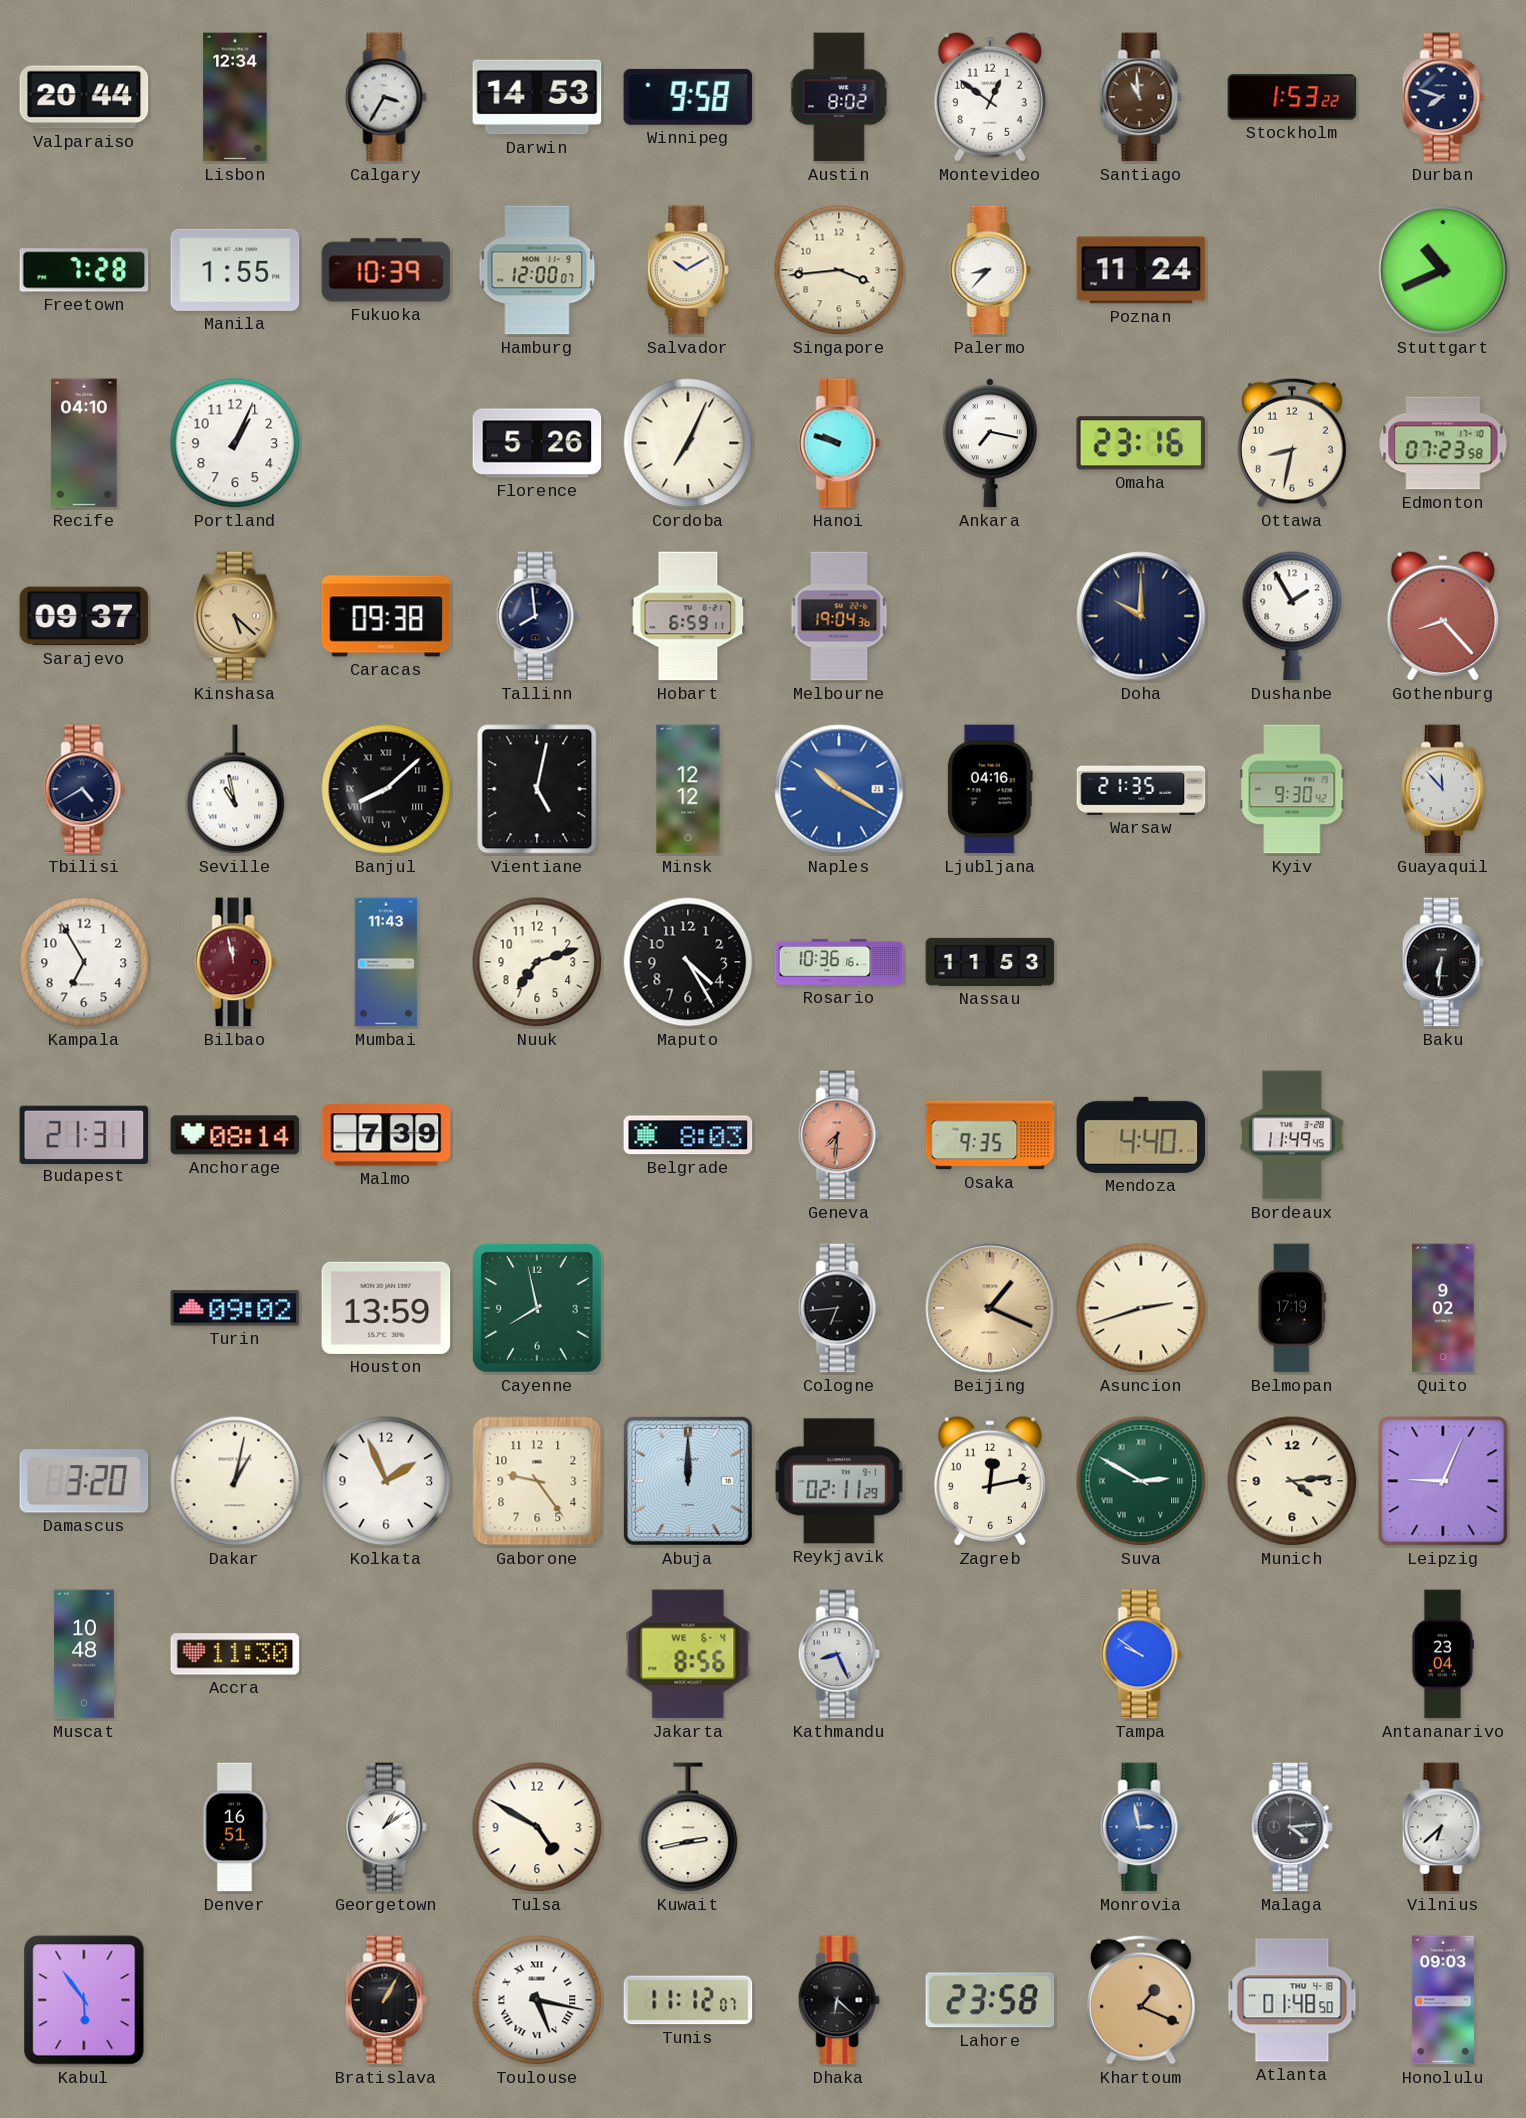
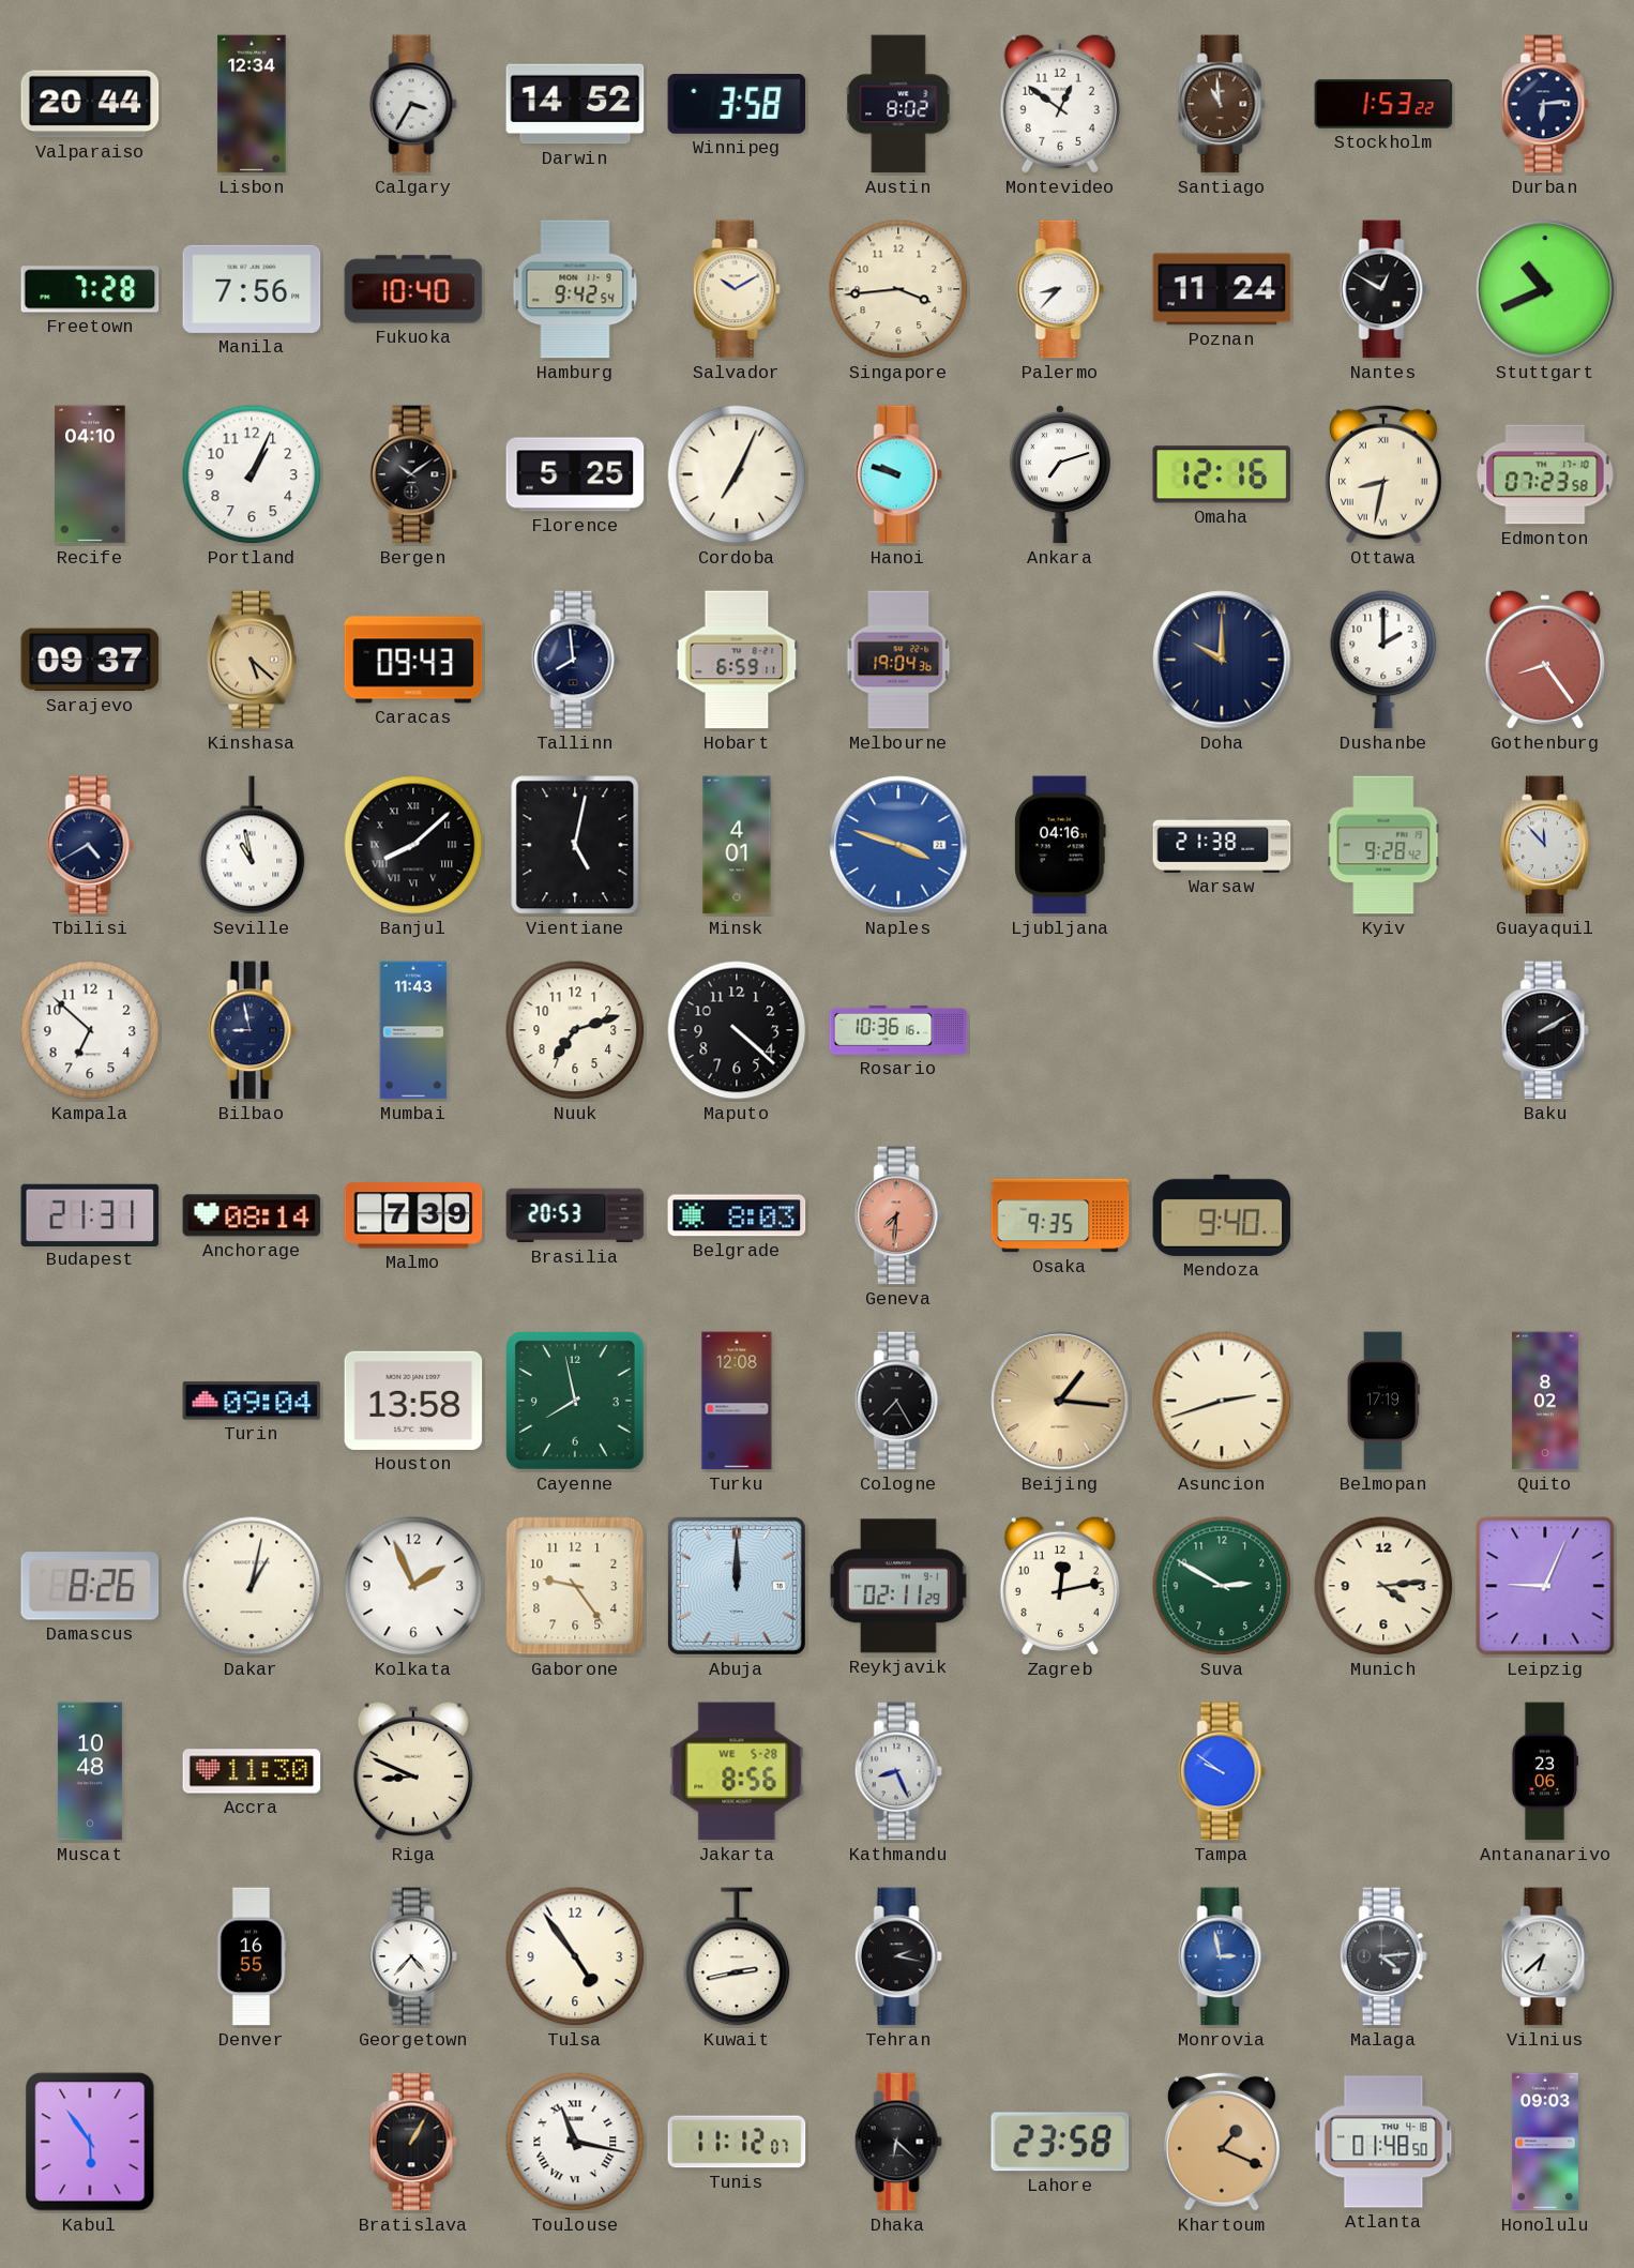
Darwin: 14:53 -> 14:52 (575, 104)
Winnipeg: 9:58 -> 3:58 (737, 104)
Durban: 7:48 -> 6:14 (1545, 104)
Manila: 1:55 -> 7:56 (252, 289)
Fukuoka: 10:39 -> 10:40 (413, 289)
Hamburg: 12:00 -> 9:42 (575, 289)
Nantes: none -> 12:50 (1383, 289)
Bergen: none -> 10:09 (413, 474)
Florence: 5:26 -> 5:25 (575, 474)
Ankara: 7:17 -> 7:12 (1060, 474)
Omaha: 23:16 -> 12:16 (1222, 474)
Ottawa numerals: Arabic -> Roman (1383, 474)
Caracas: 09:38 -> 09:43 (413, 660)
Dushanbe: 1:55 -> 2:00 (1383, 660)
Gothenburg: 8:23 -> 8:24 (1545, 660)
Minsk: 12:12 -> 4:01 (737, 845)
Naples: 10:20 -> 3:48 (898, 845)
Warsaw: 21:35 -> 21:38 (1222, 845)
Kyiv: 9:30 -> 9:28 (1383, 845)
Kampala: 6:55 -> 6:52 (90, 1030)
Bilbao: 11:58 -> 8:58 (252, 1030)
Bilbao dial: burgundy -> navy (252, 1030)
Maputo: 4:25 -> 4:22 (737, 1030)
Nassau: 11:53 -> none (990, 962)
Baku: 6:31 -> 2:10 (1545, 1030)
Brasilia: none -> 20:53 (575, 1215)
Mendoza: 4:40 -> 9:40 (1222, 1215)
Bordeaux: 11:49 -> none (1292, 1135)
Turin: 09:02 -> 09:04 (252, 1401)
Houston: 13:59 -> 13:58 (413, 1401)
Turku: none -> 12:08 (737, 1401)
Cologne: 6:44 -> 7:25 (898, 1401)
Beijing: 1:19 -> 1:16 (1060, 1401)
Quito: 9:02 -> 8:02 (1545, 1401)
Damascus: 3:20 -> 8:26 (90, 1586)
Suva numerals: Roman -> Arabic (1222, 1586)
Riga: none -> 8:49 (413, 1771)
Jakarta date: WE 6-4 -> WE 5-28 (737, 1771)
Antananarivo: 23:04 -> 23:06 (1544, 1771)
Denver: 16:51 -> 16:55 (252, 1956)
Georgetown: 1:09 -> 4:37 (413, 1956)
Tulsa: 4:50 -> 4:54 (575, 1956)
Tehran: none -> 2:17 (898, 1956)
Toulouse: 5:17 -> 11:17 (575, 2142)
